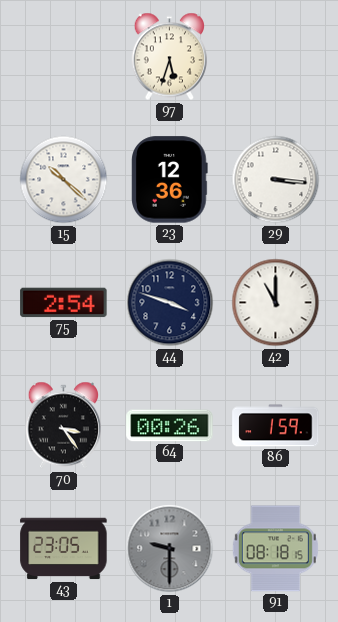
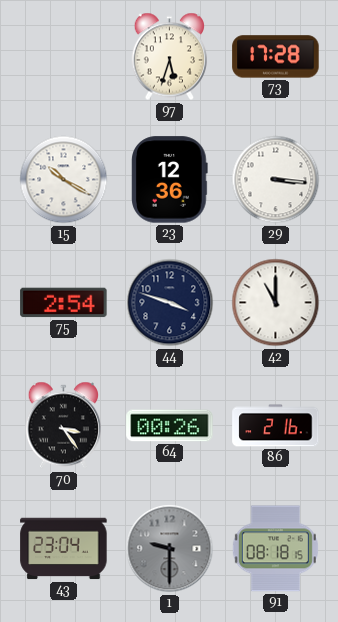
73: none -> 17:28 (276, 57)
15: 10:22 -> 10:20 (64, 180)
86: 1:59 -> 2:16 (276, 426)
43: 23:05 -> 23:04 (64, 549)
